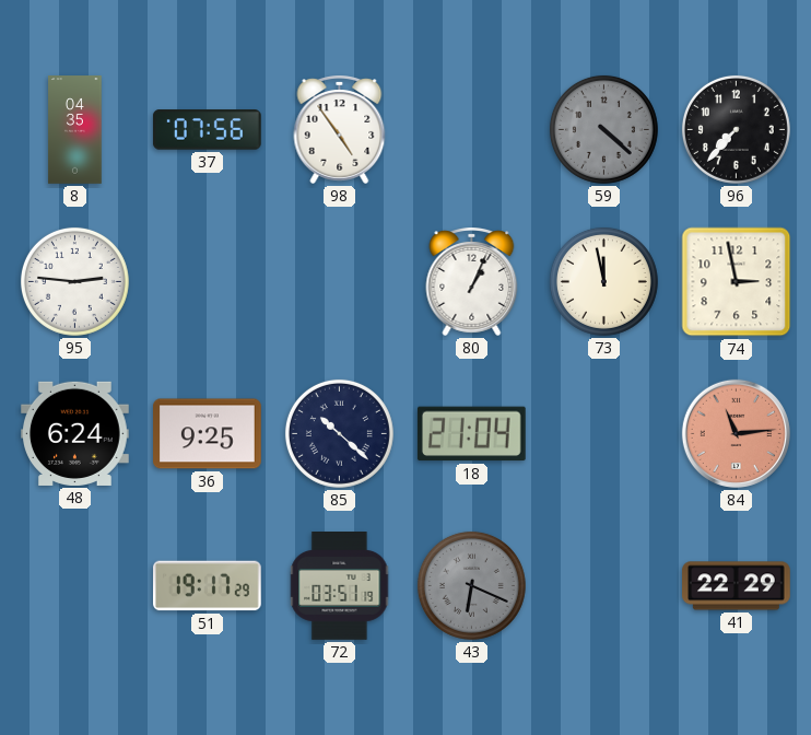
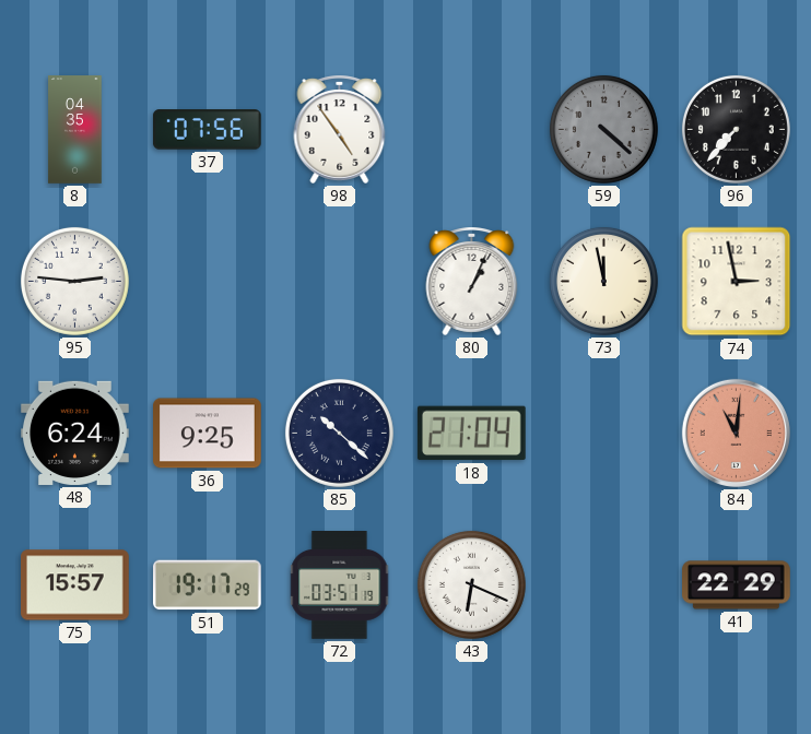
84: 11:14 -> 11:01 (736, 433)
75: none -> 15:57 (75, 585)
43 dial: grey -> white (471, 584)
